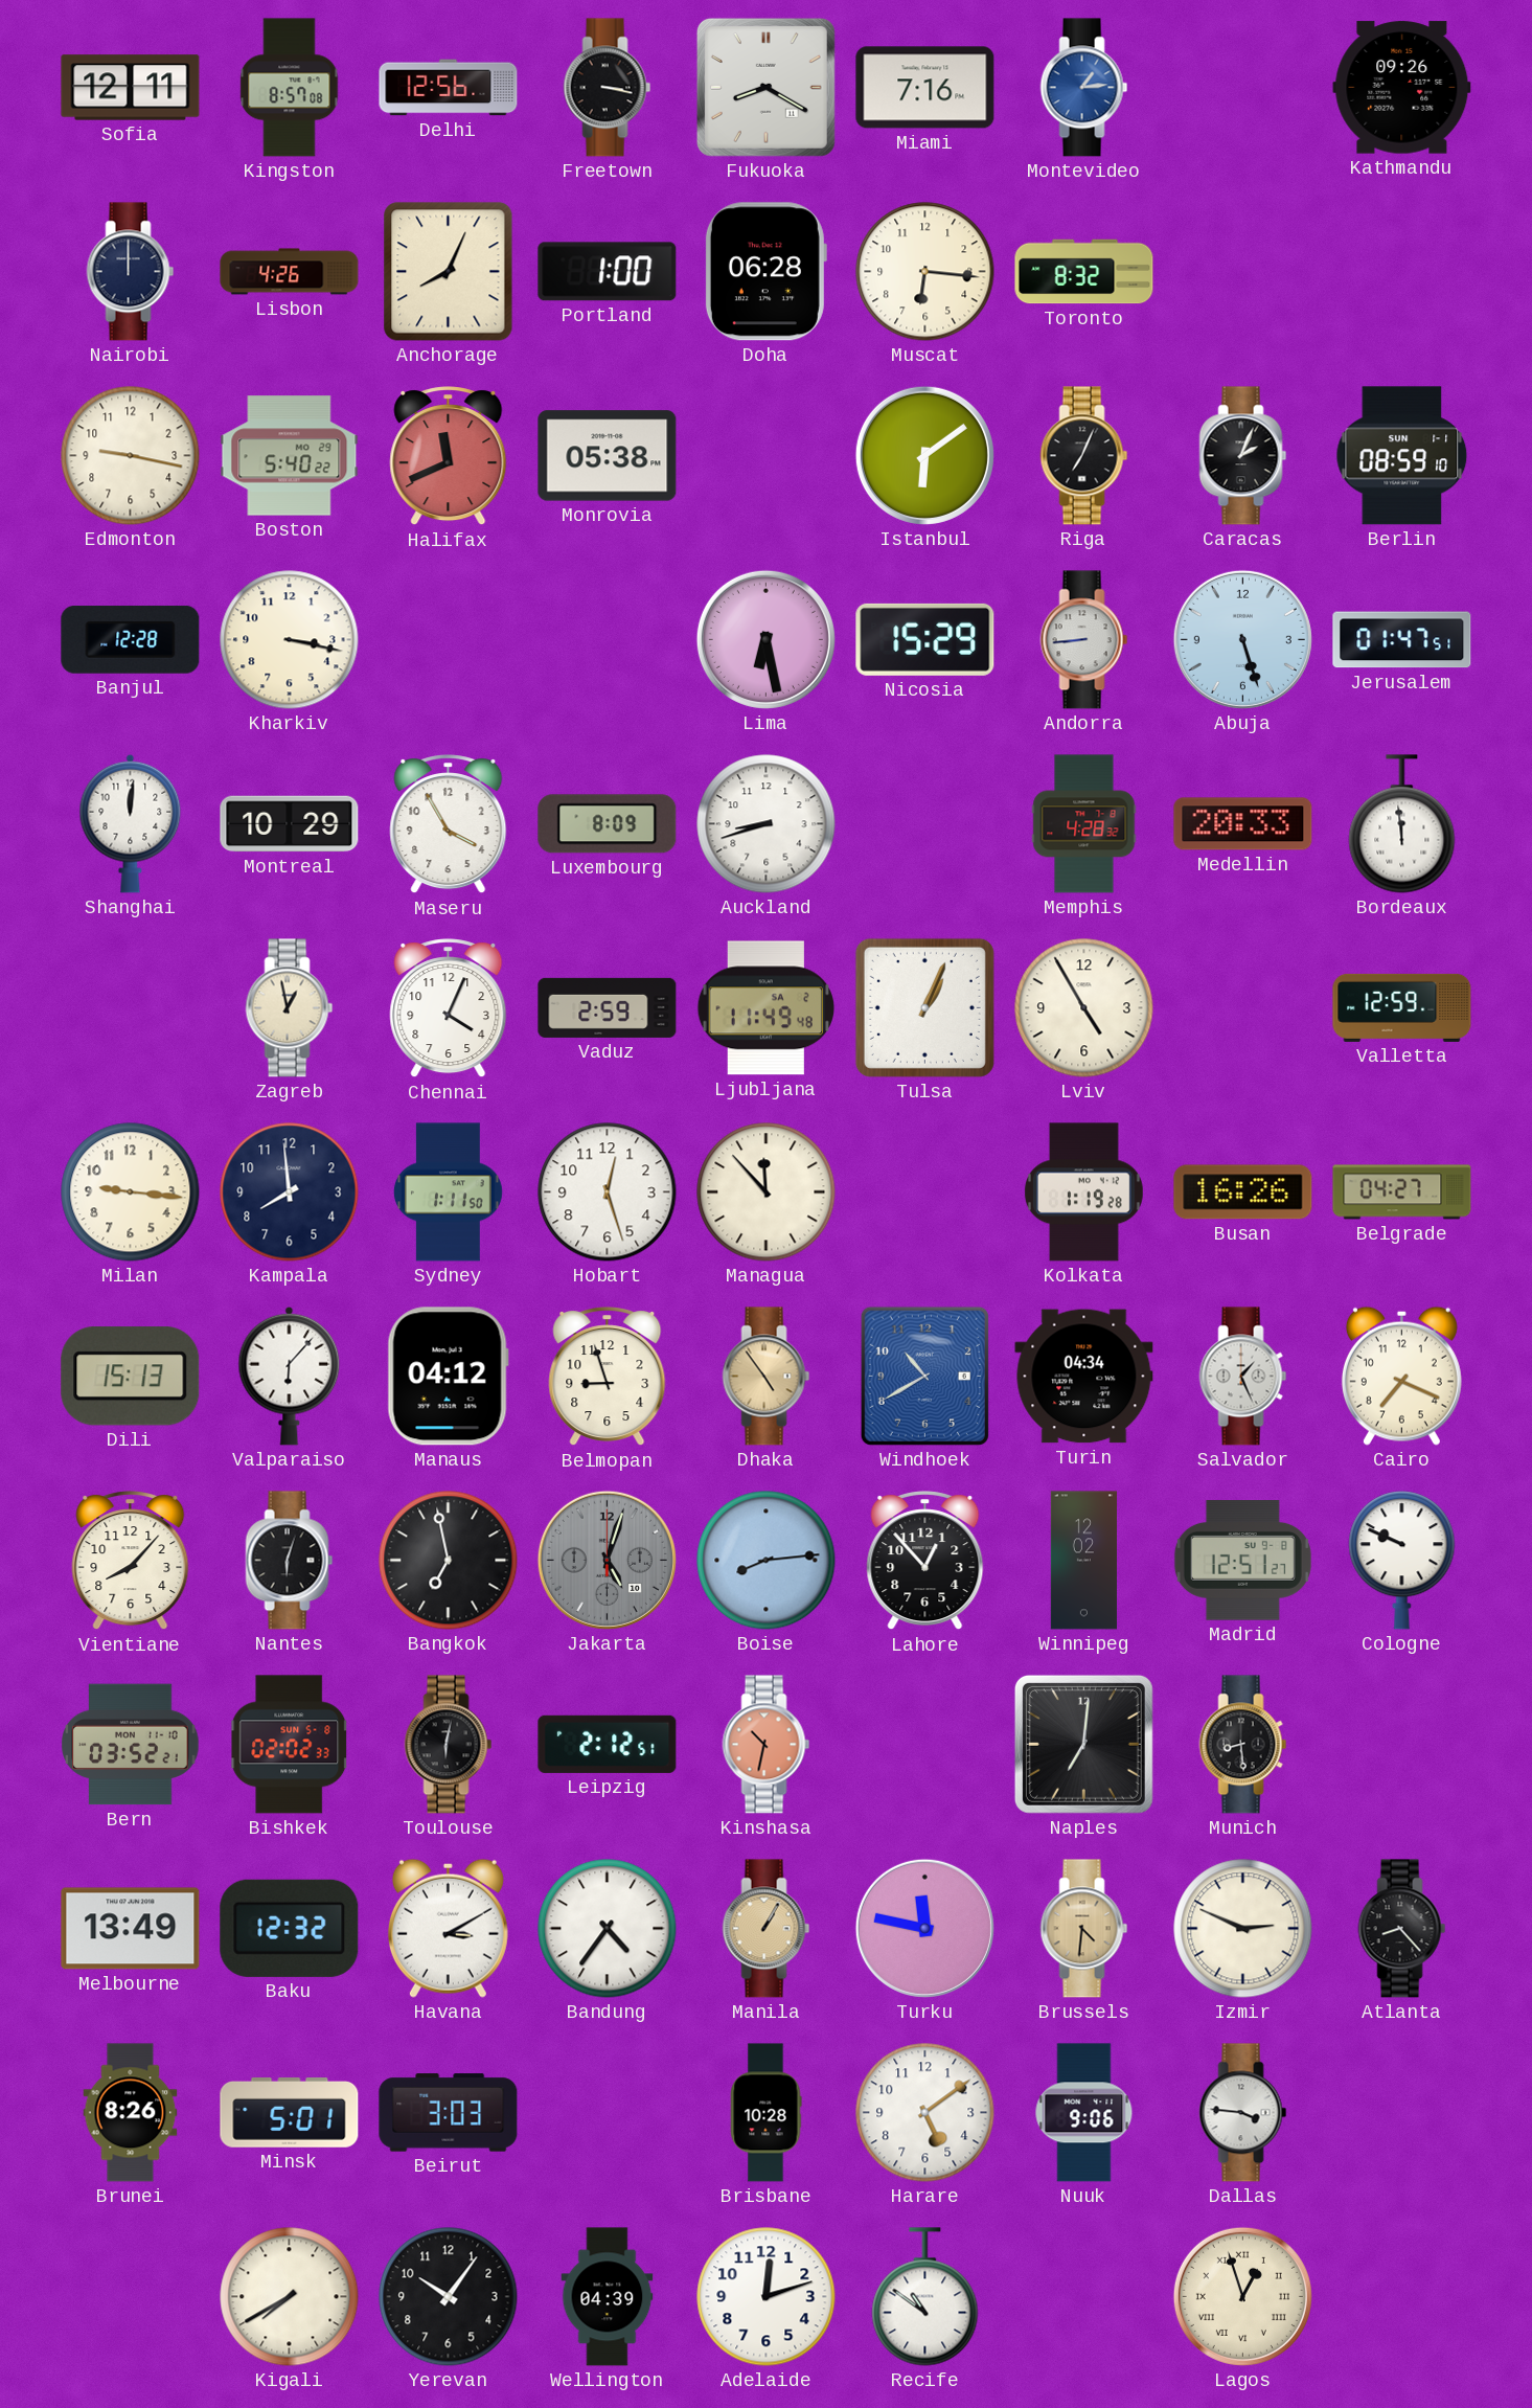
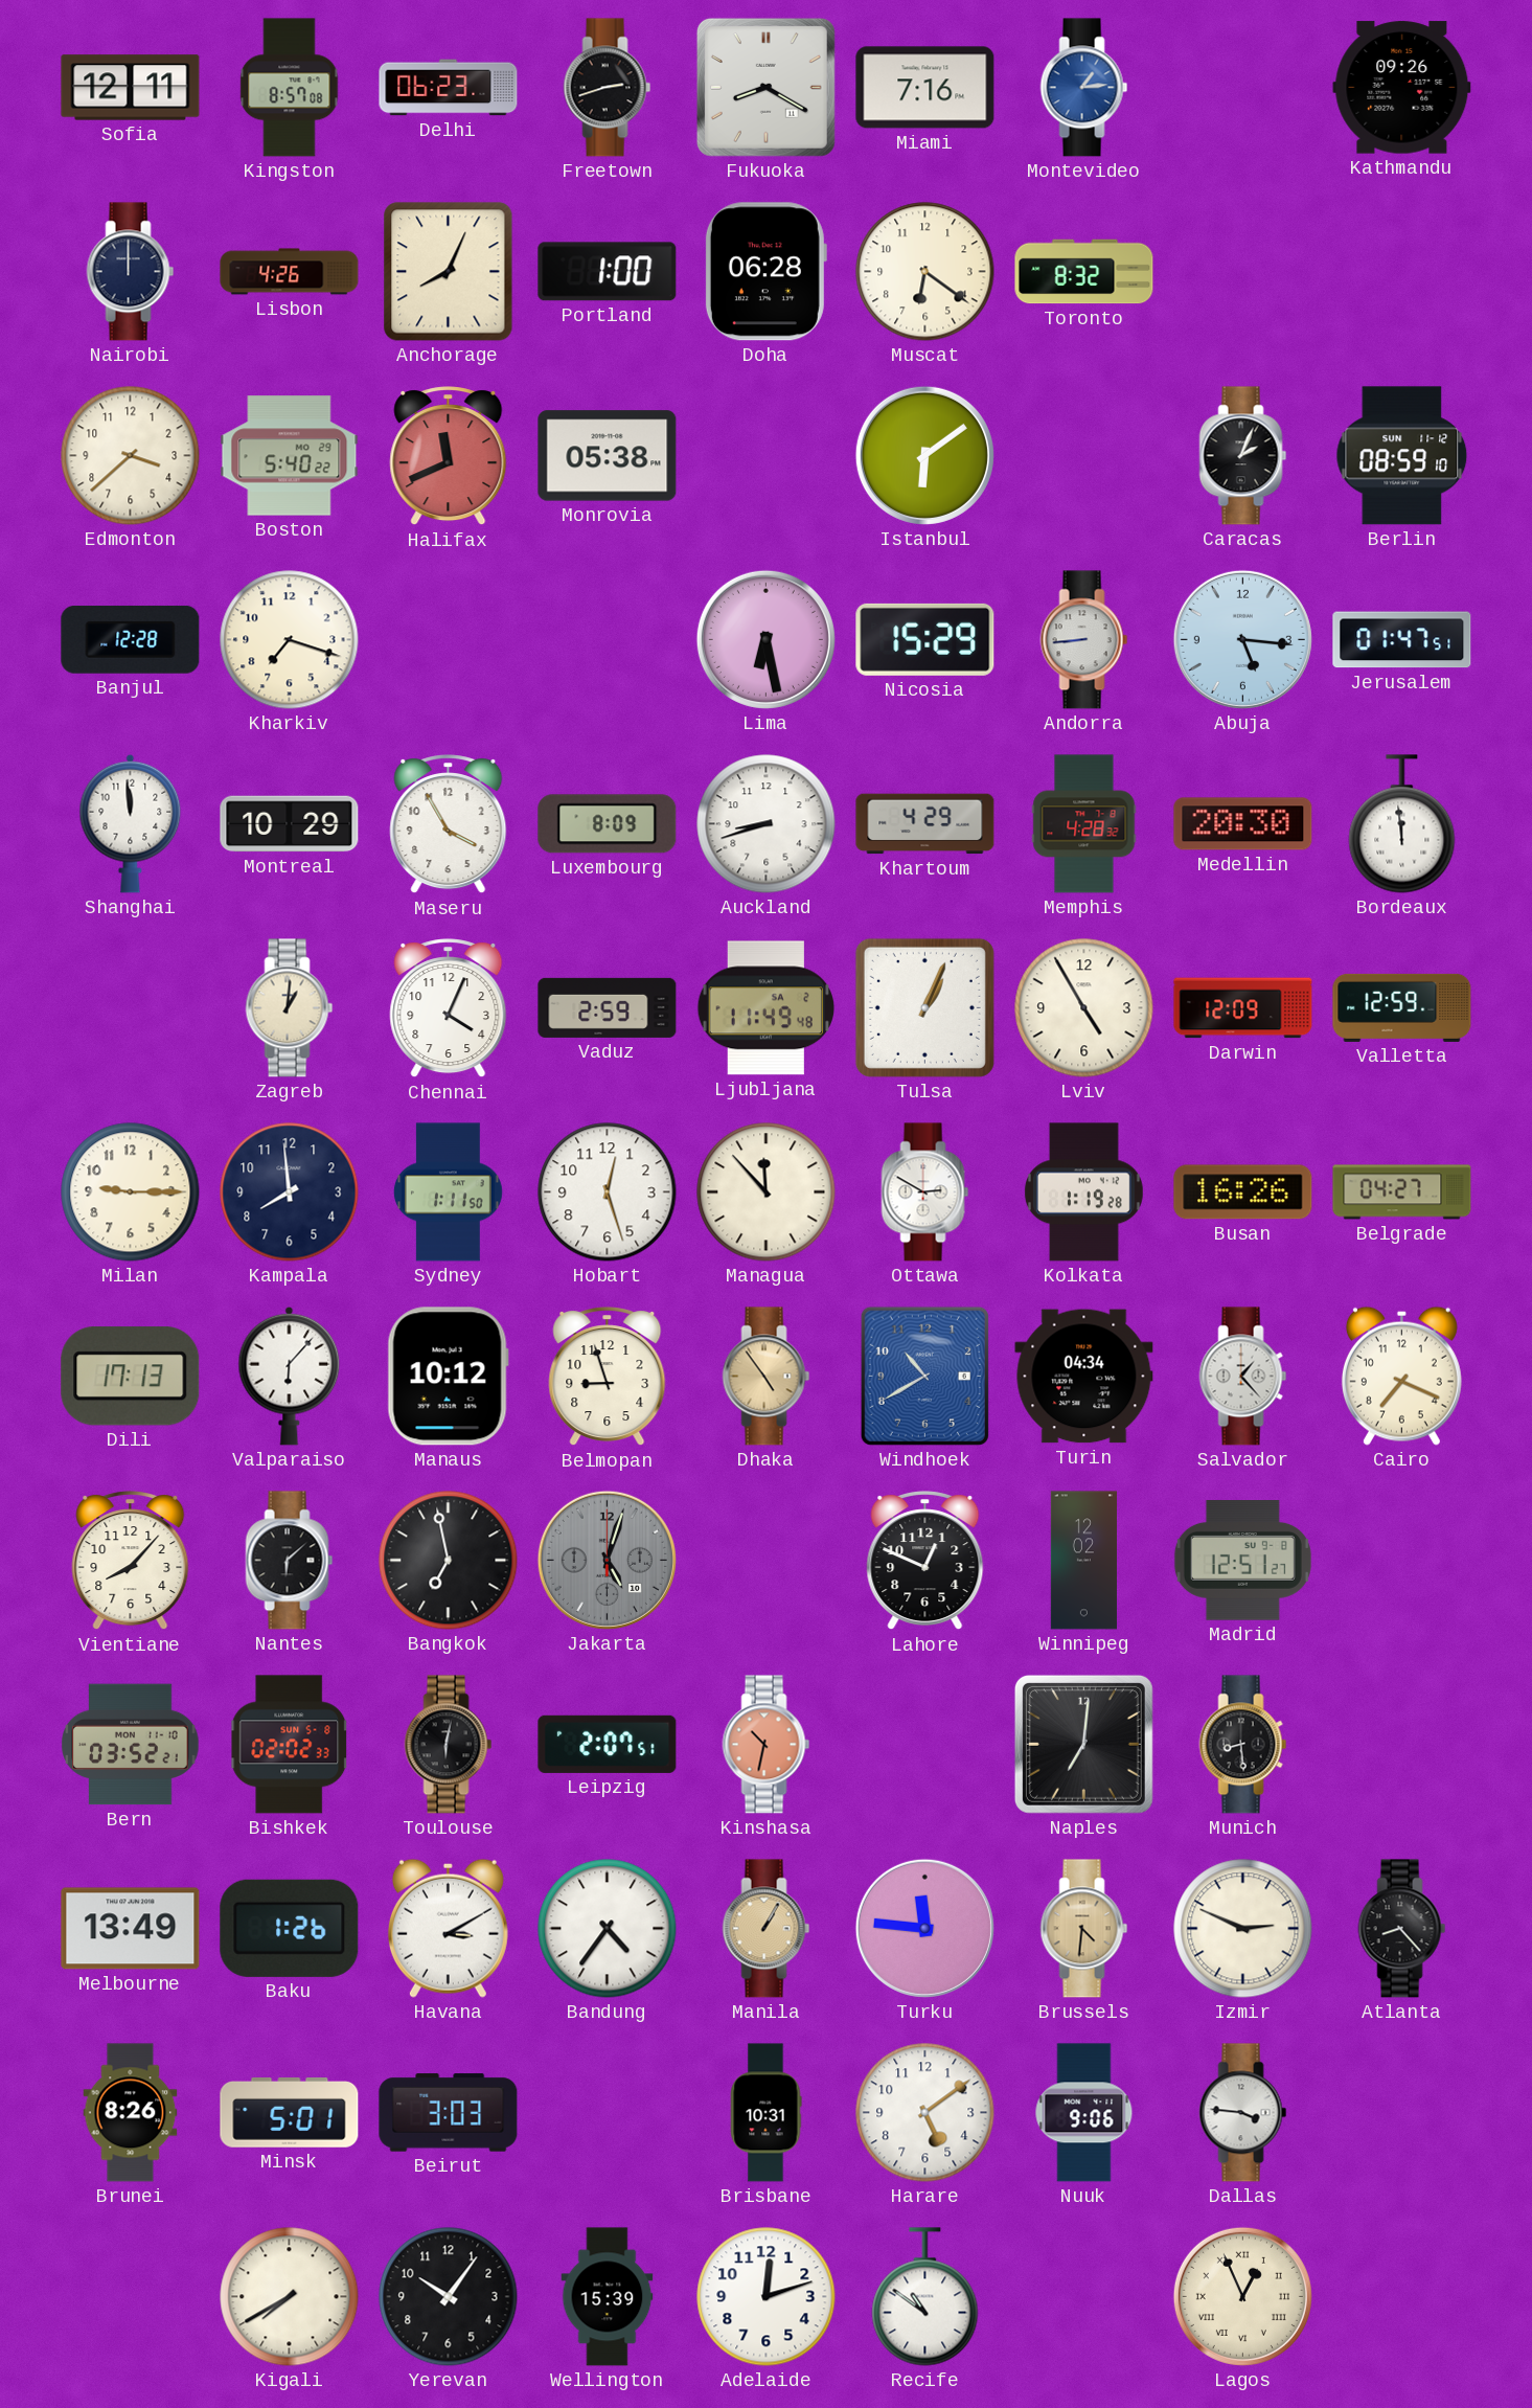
Delhi: 12:56 -> 06:23 (449, 88)
Freetown: 3:17 -> 2:42 (608, 88)
Muscat: 6:16 -> 6:21 (925, 272)
Edmonton: 9:17 -> 3:38 (131, 456)
Riga: 7:04 -> none (1084, 456)
Berlin date: SUN 1-1 -> SUN 11-12 (1402, 456)
Kharkiv: 3:17 -> 7:18 (290, 640)
Abuja: 5:27 -> 5:16 (1242, 639)
Shanghai: 12:01 -> 11:59 (131, 823)
Khartoum: none -> 4:29 (925, 824)
Medellin: 20:33 -> 20:30 (1243, 824)
Zagreb: 12:58 -> 1:01 (290, 1008)
Darwin: none -> 12:09 (1243, 1008)
Milan: 9:16 -> 9:15 (131, 1192)
Ottawa: none -> 2:50 (925, 1192)
Dili: 15:13 -> 17:13 (131, 1377)
Manaus: 04:12 -> 10:12 (448, 1377)
Salvador: 1:26 -> 1:23 (1243, 1377)
Nantes: 6:03 -> 6:08 (290, 1561)
Boise: 8:14 -> none (767, 1561)
Lahore: 12:53 -> 12:49 (925, 1561)
Cologne: 9:49 -> none (1402, 1561)
Leipzig: 2:12 -> 2:07 (608, 1744)
Baku: 12:32 -> 1:26 (290, 1928)
Turku: 11:47 -> 11:46 (924, 1928)
Brisbane: 10:28 -> 10:31 (765, 2113)
Wellington: 04:39 -> 15:39 (608, 2297)
Lagos: 12:57 -> 12:56 (1242, 2296)
